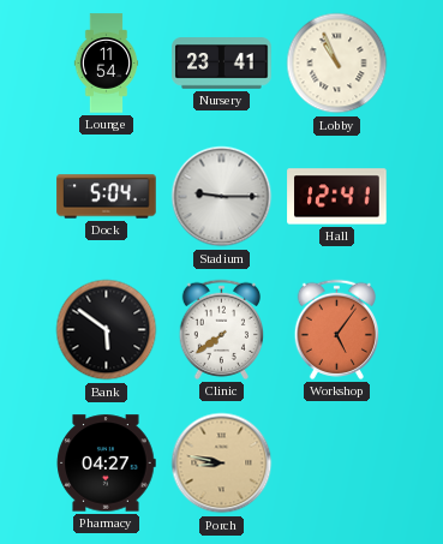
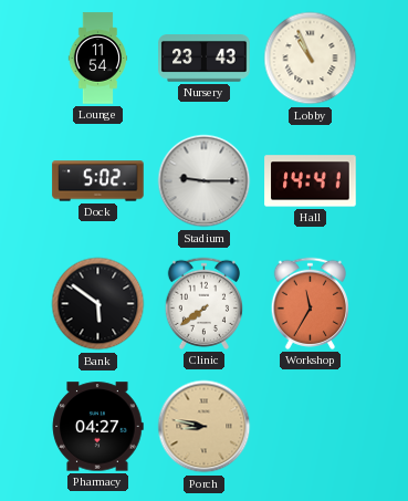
Nursery: 23:41 -> 23:43 (205, 59)
Dock: 5:04 -> 5:02 (98, 181)
Hall: 12:41 -> 14:41 (311, 181)
Workshop: 5:06 -> 11:35 (310, 303)
